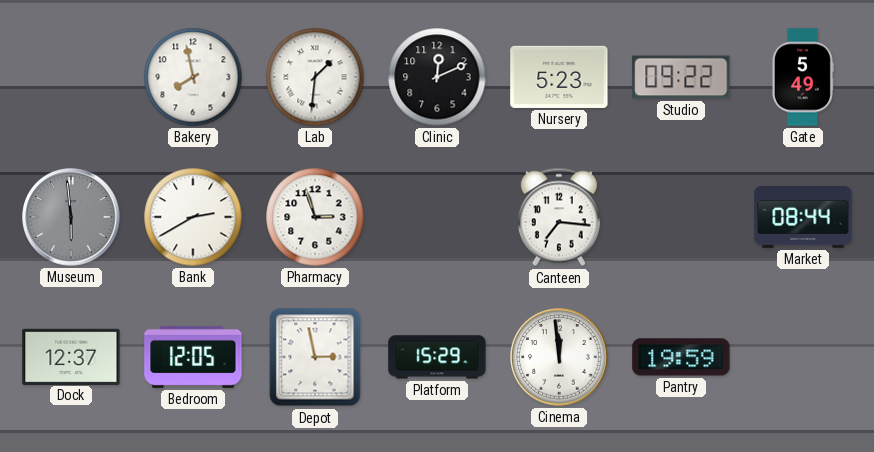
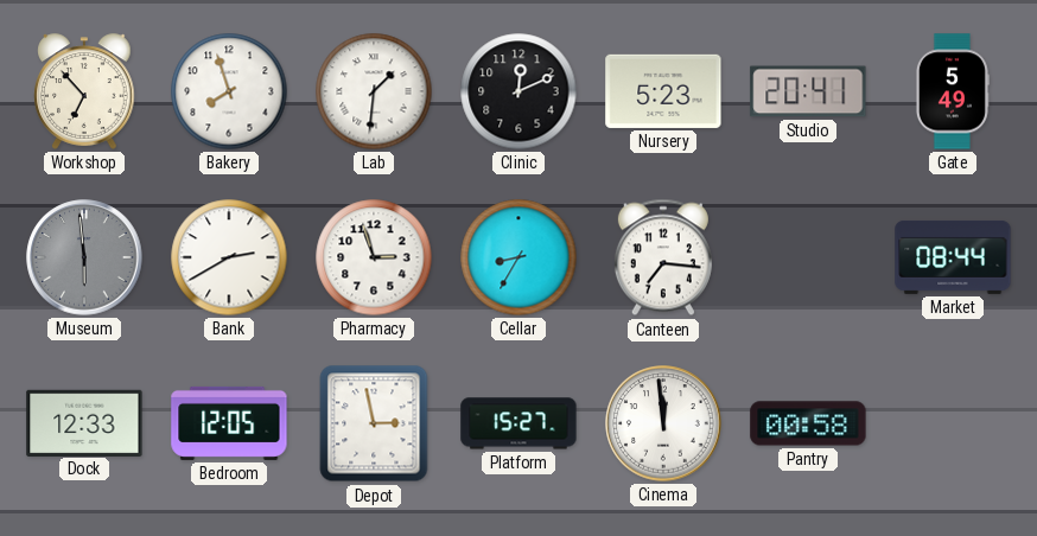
Workshop: none -> 6:53 (84, 91)
Bakery: 7:58 -> 7:57 (229, 91)
Studio: 09:22 -> 20:41 (808, 91)
Cellar: none -> 8:35 (518, 257)
Dock: 12:37 -> 12:33 (84, 422)
Platform: 15:29 -> 15:27 (518, 423)
Pantry: 19:59 -> 00:58 (808, 423)
